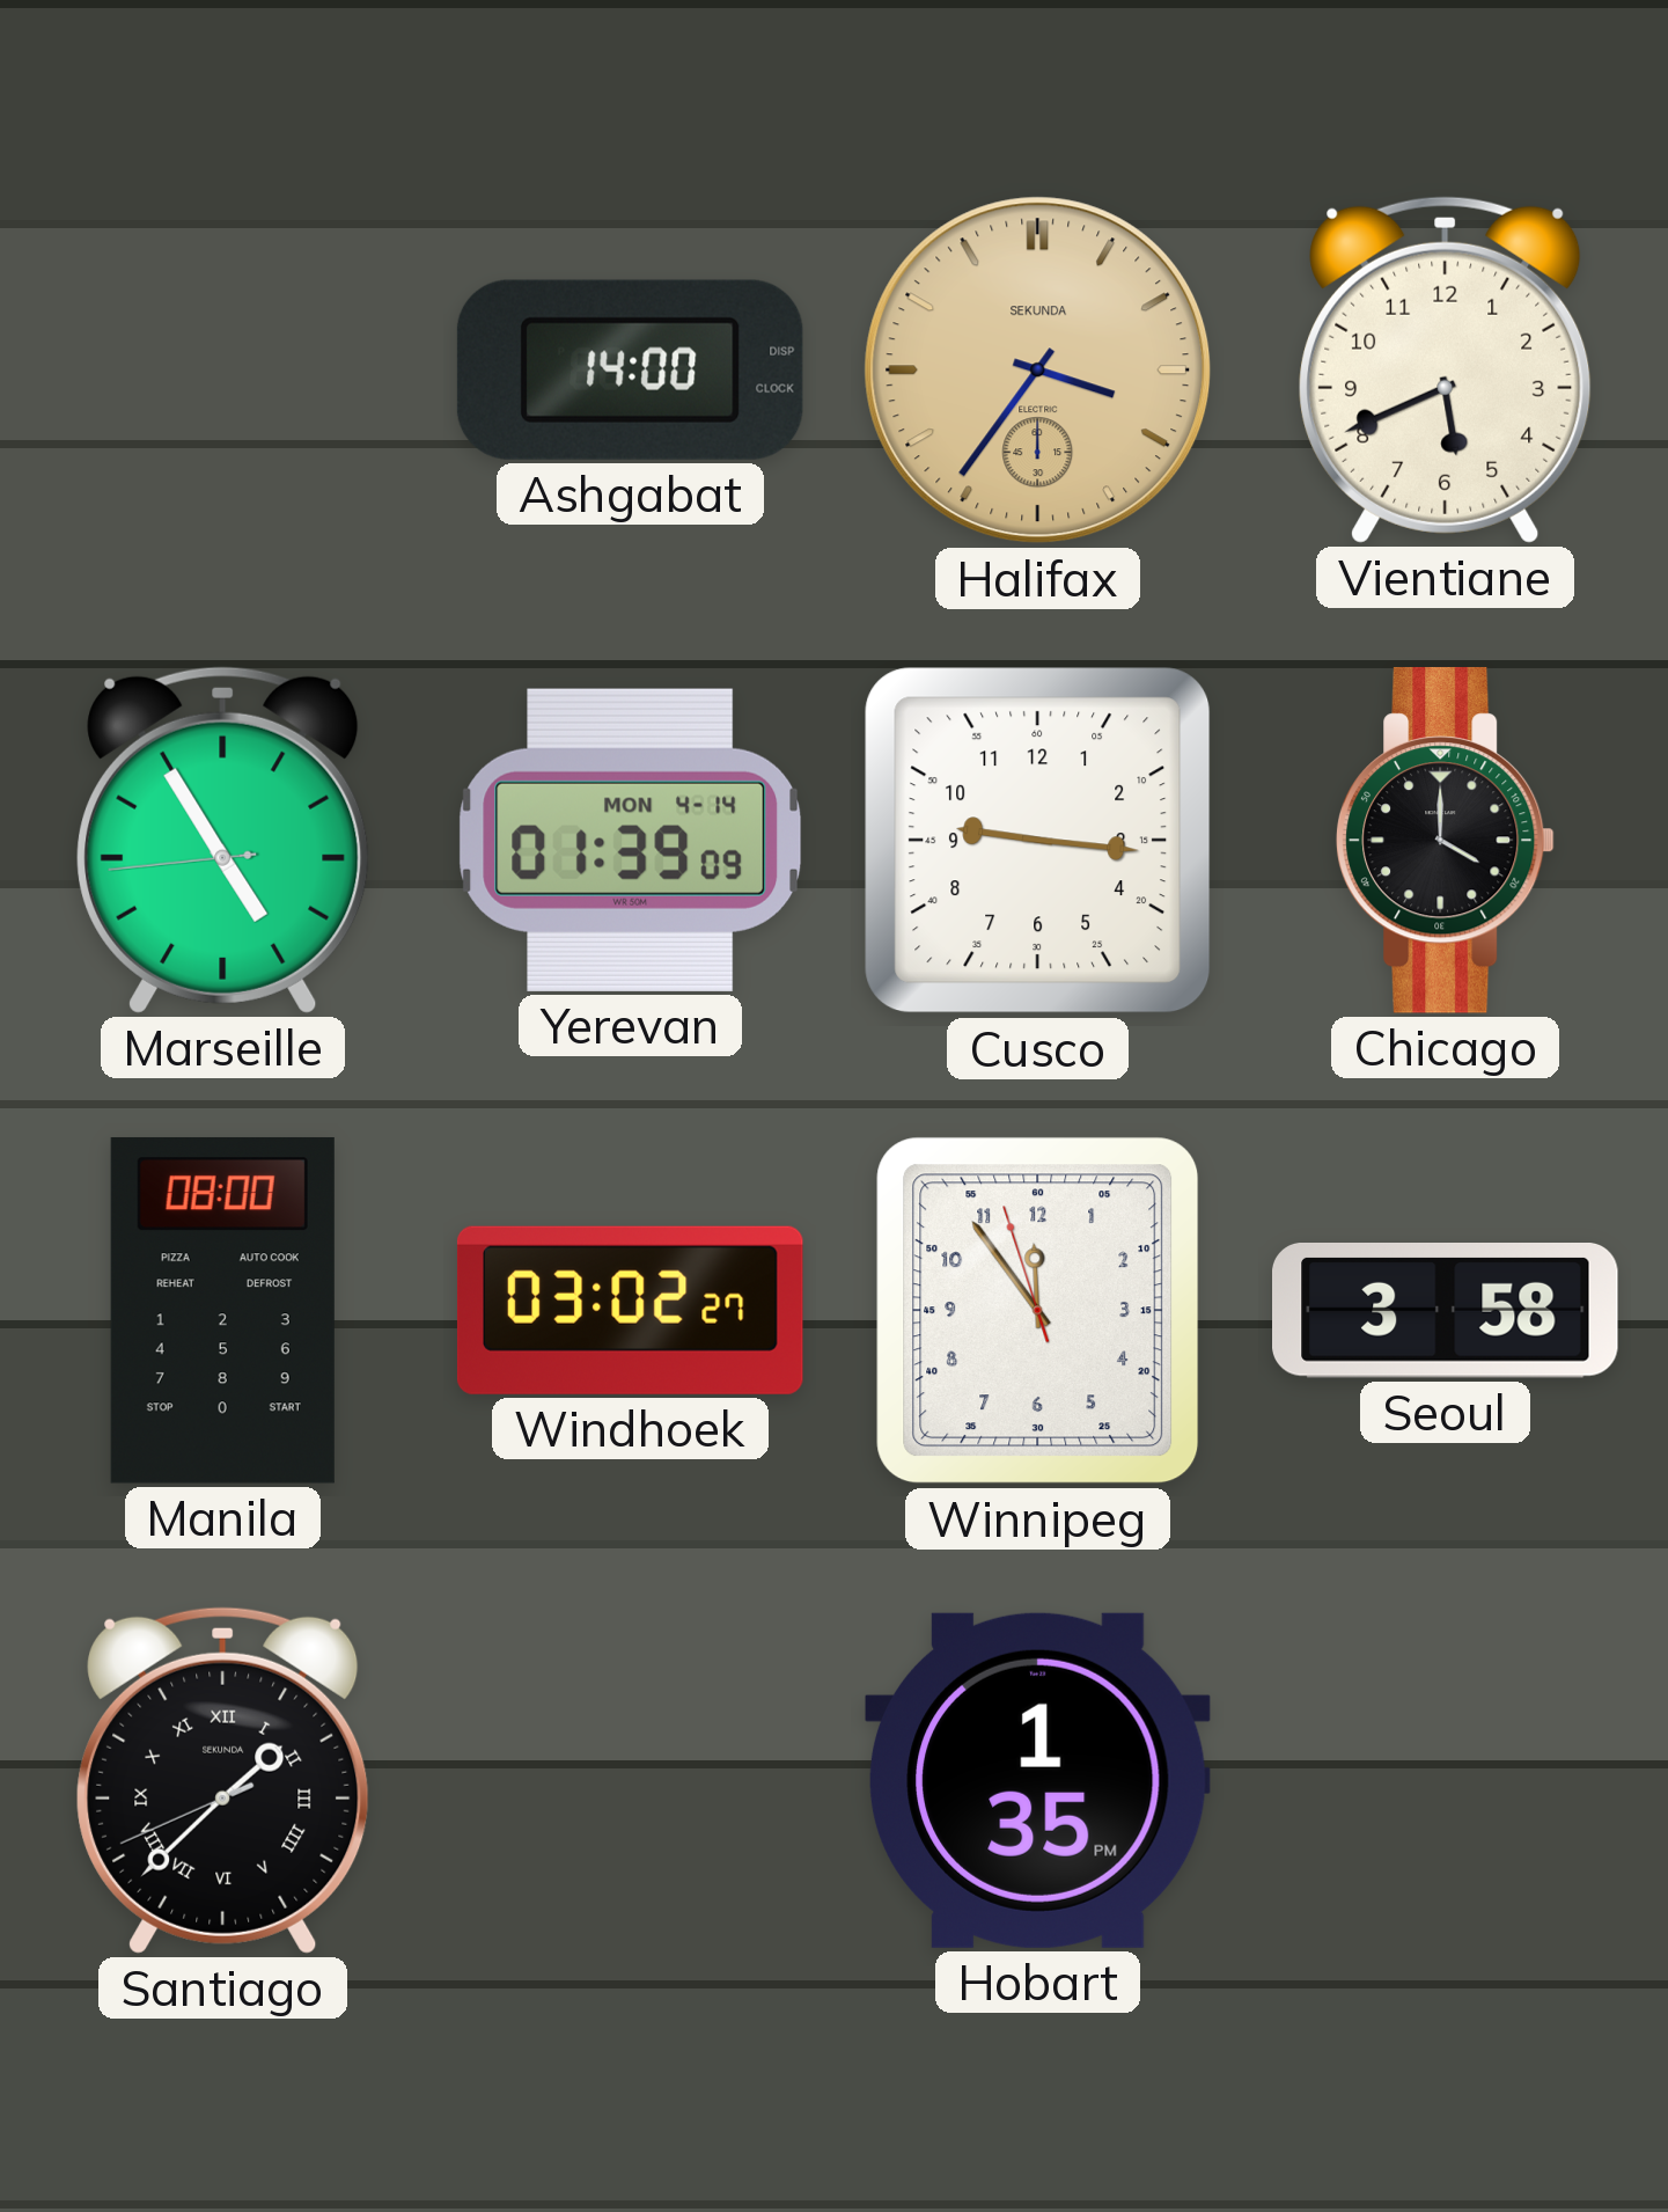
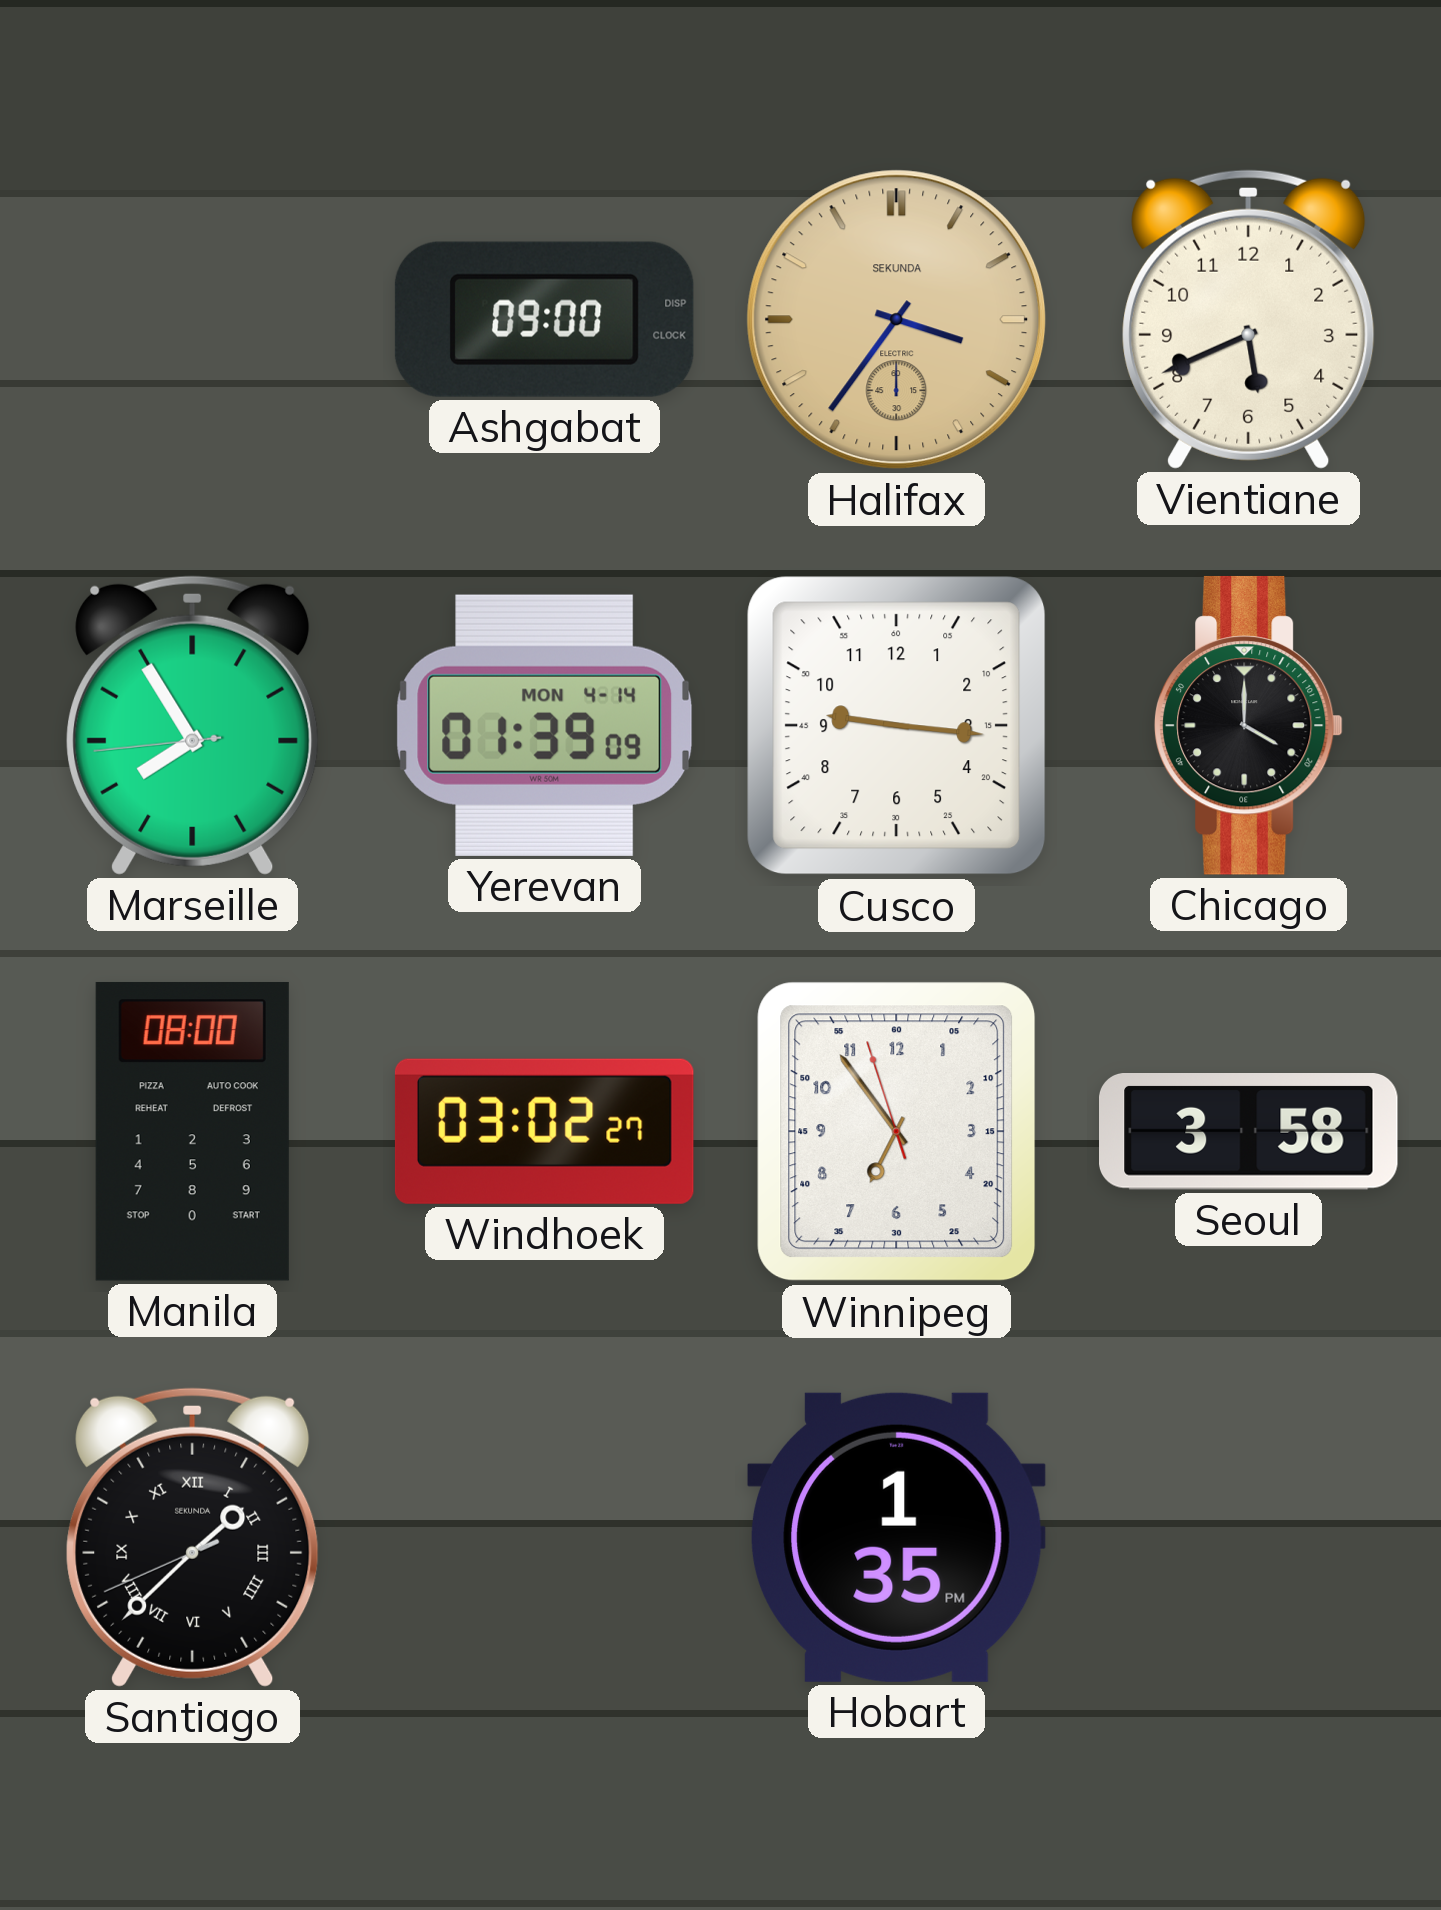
Ashgabat: 14:00 -> 09:00 (544, 319)
Marseille: 4:54 -> 7:54 (193, 725)
Winnipeg: 11:53 -> 6:53 (897, 1132)
